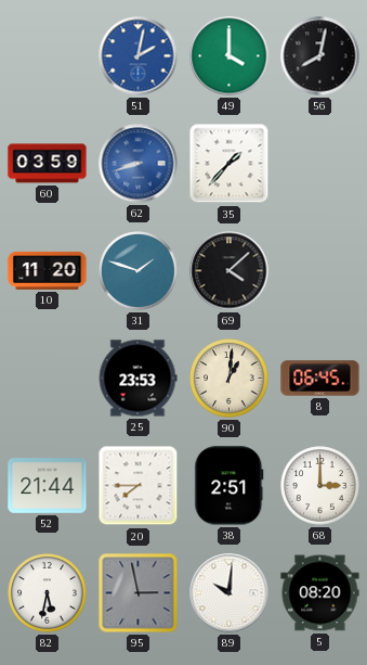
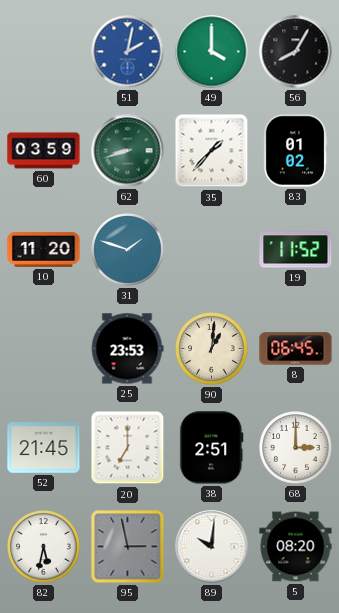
56: 8:02 -> 8:05 (296, 52)
62 dial: blue -> green (128, 151)
83: none -> 01:02 (295, 151)
69: 4:08 -> none (230, 271)
19: none -> 11:52 (296, 250)
52: 21:44 -> 21:45 (44, 448)
20: 7:45 -> 7:00 (128, 448)
